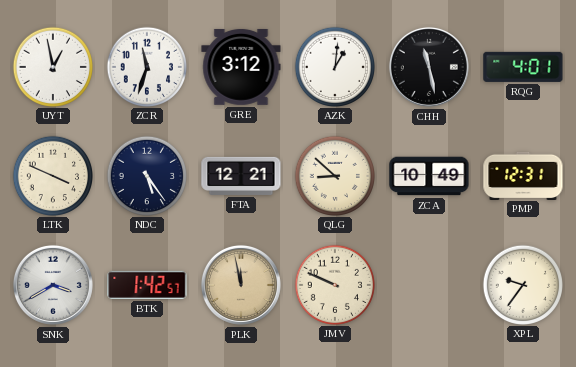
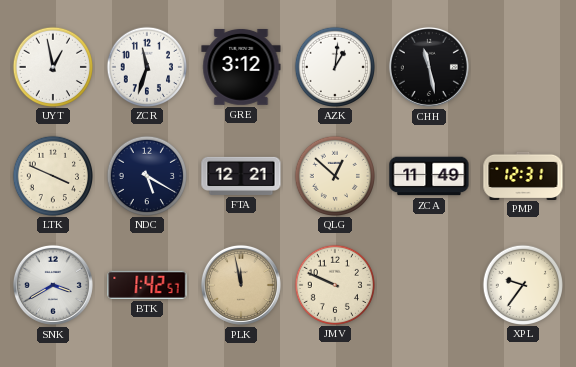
RQG: 4:01 -> none (523, 67)
NDC: 5:24 -> 5:20 (146, 175)
QLG: 8:52 -> 12:52 (334, 175)
ZCA: 10:49 -> 11:49 (429, 176)
